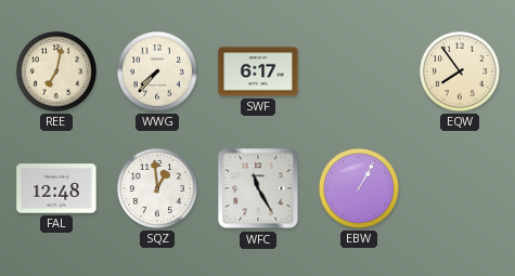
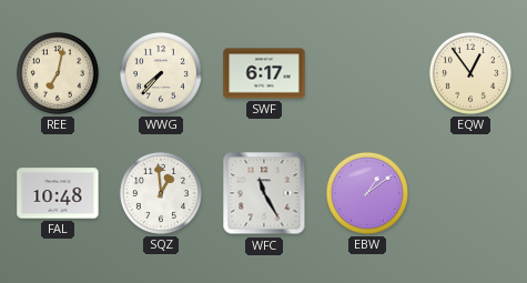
EQW: 7:54 -> 12:54 (470, 73)
FAL: 12:48 -> 10:48 (58, 193)
EBW: 1:05 -> 1:09 (367, 193)
